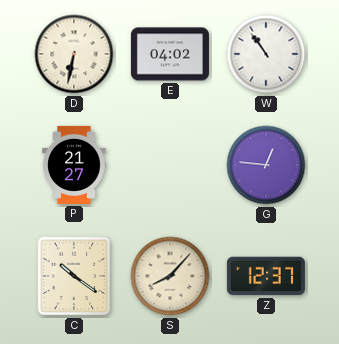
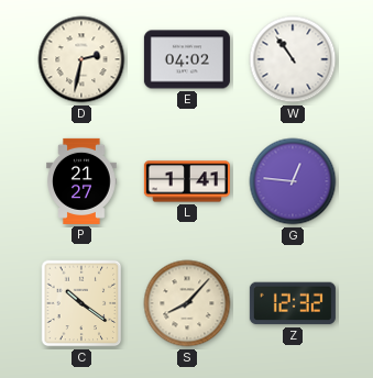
D: 6:32 -> 2:32 (81, 59)
L: none -> 1:41 (187, 181)
Z: 12:37 -> 12:32 (293, 303)
